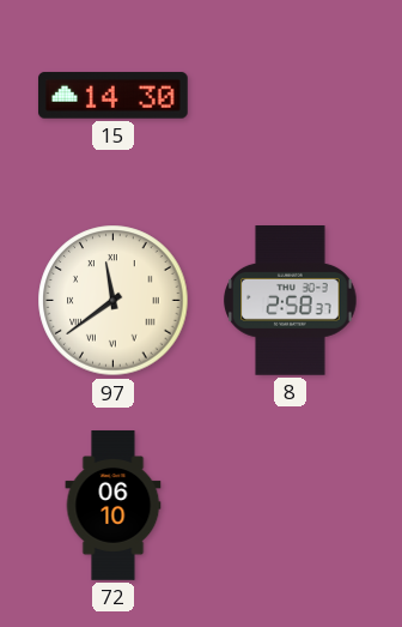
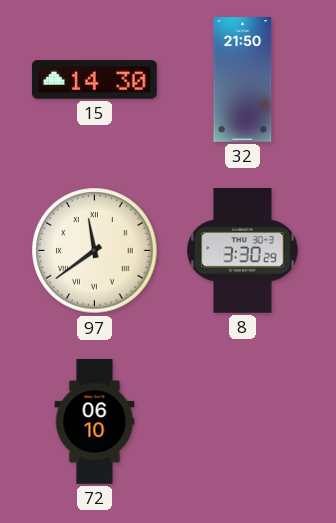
32: none -> 21:50 (243, 80)
8: 2:58 -> 3:30 (243, 251)
